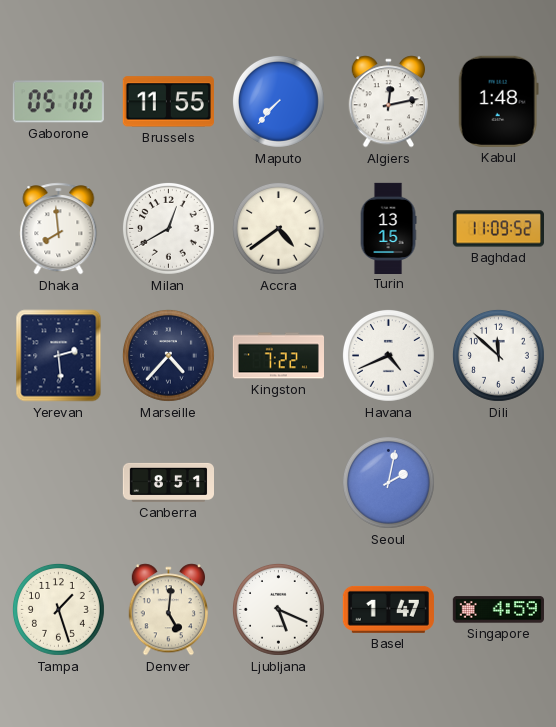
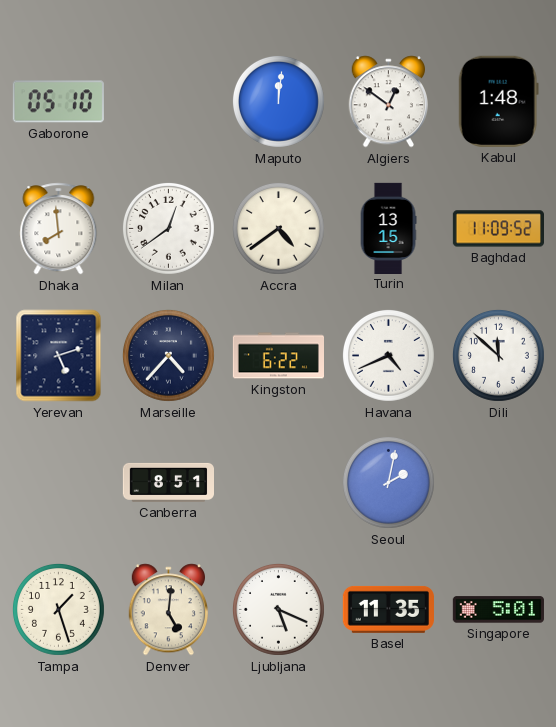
Brussels: 11:55 -> none (168, 102)
Maputo: 7:37 -> 12:01 (279, 102)
Algiers: 12:13 -> 12:51 (388, 102)
Milan: 12:40 -> 12:39 (169, 229)
Yerevan: 2:29 -> 5:12 (59, 356)
Kingston: 7:22 -> 6:22 (278, 356)
Basel: 1:47 -> 11:35 (388, 609)
Singapore: 4:59 -> 5:01 (498, 610)
